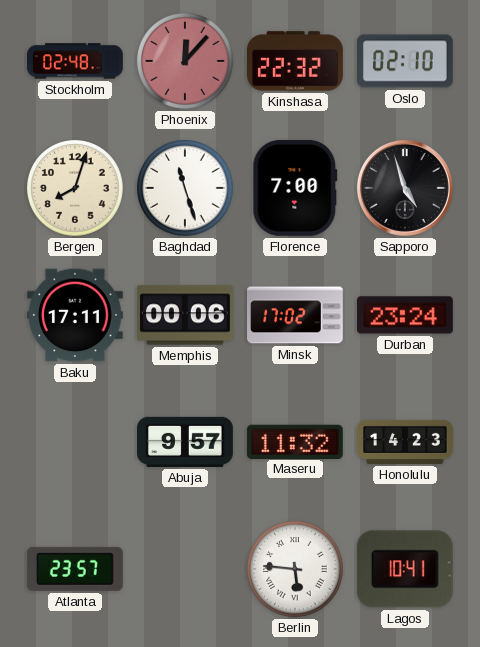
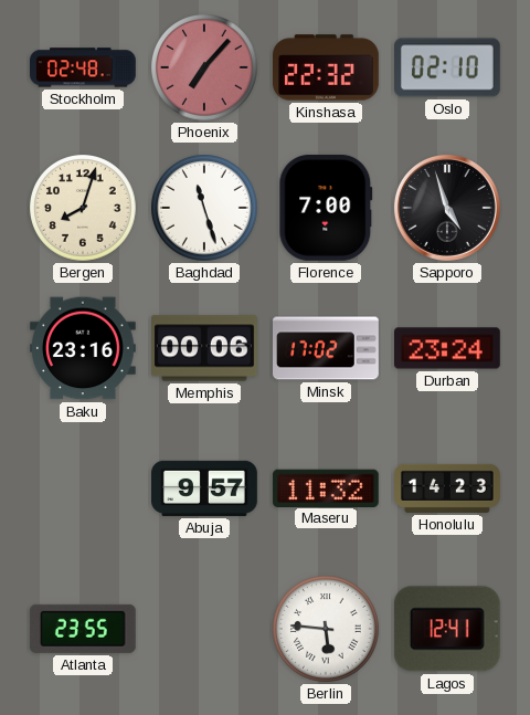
Phoenix: 12:07 -> 7:07 (205, 69)
Baku: 17:11 -> 23:16 (84, 348)
Atlanta: 23:57 -> 23:55 (83, 629)
Lagos: 10:41 -> 12:41 (447, 629)
